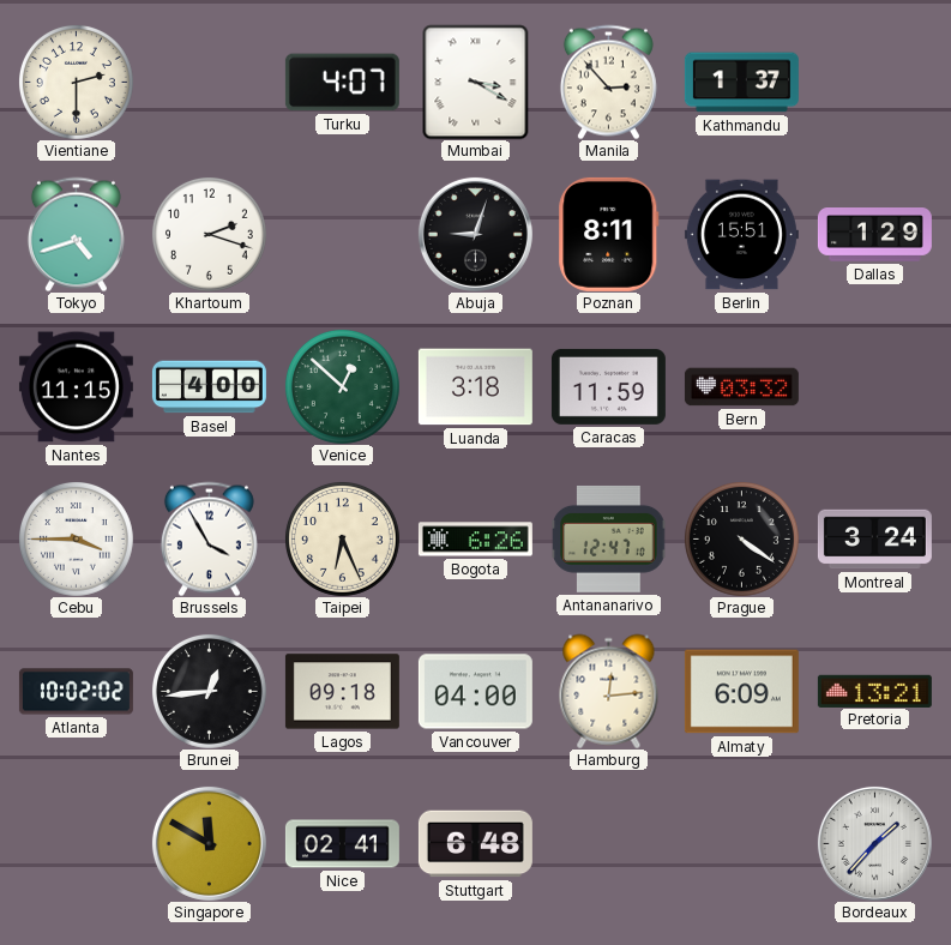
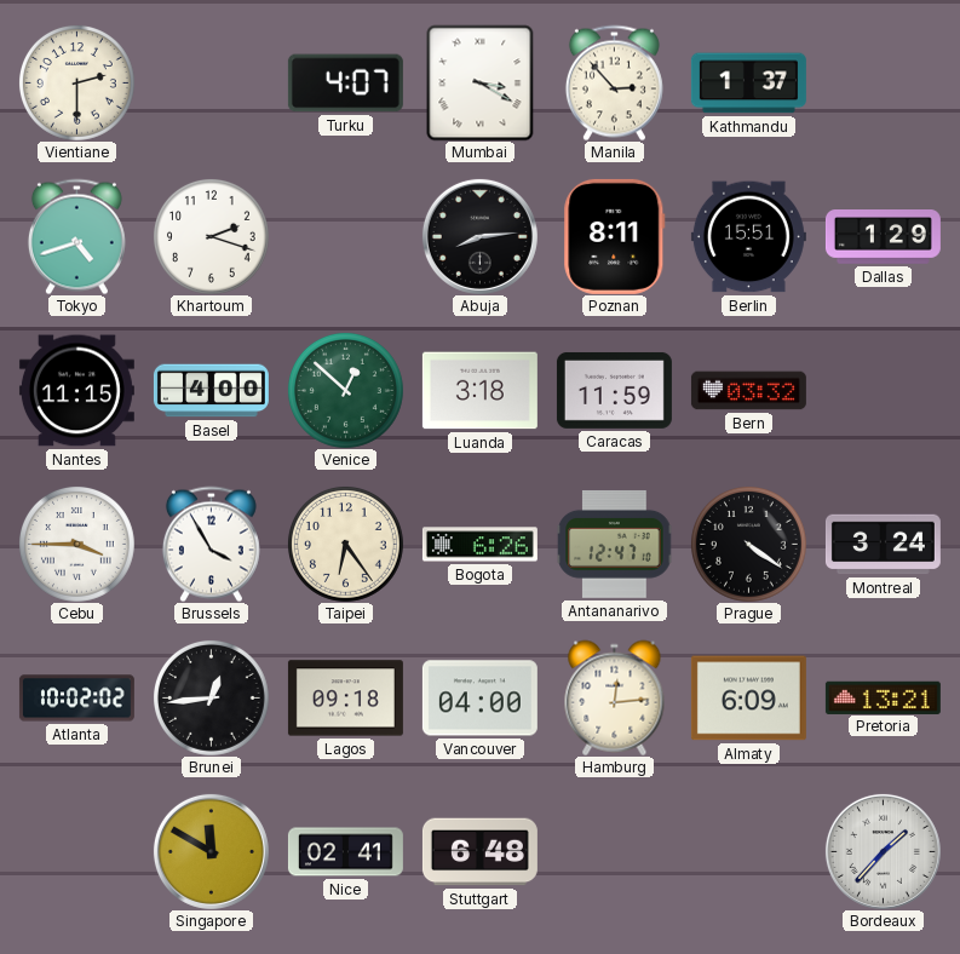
Abuja: 9:03 -> 8:14 (479, 236)
Taipei: 6:26 -> 6:24 (345, 544)
